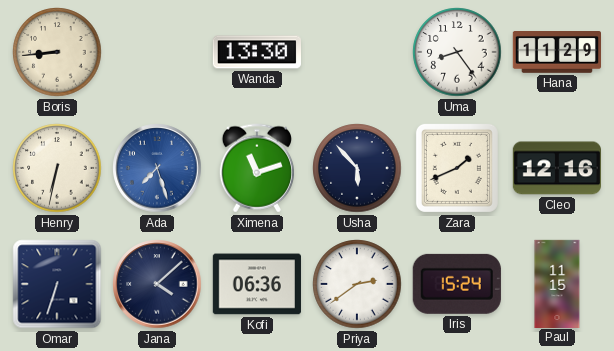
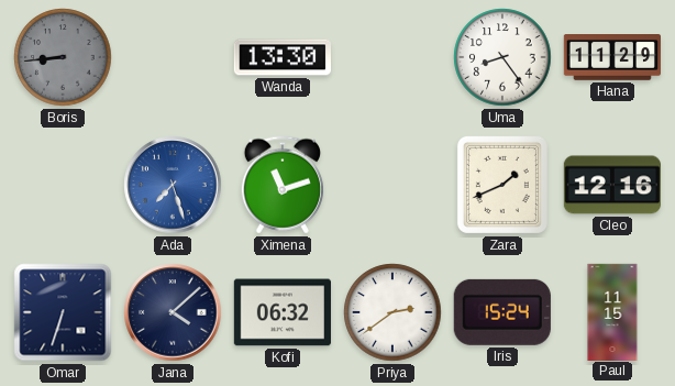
Boris dial: cream -> grey (63, 57)
Henry: 6:32 -> none (57, 168)
Usha: 5:53 -> none (357, 168)
Kofi: 06:36 -> 06:32 (283, 312)
